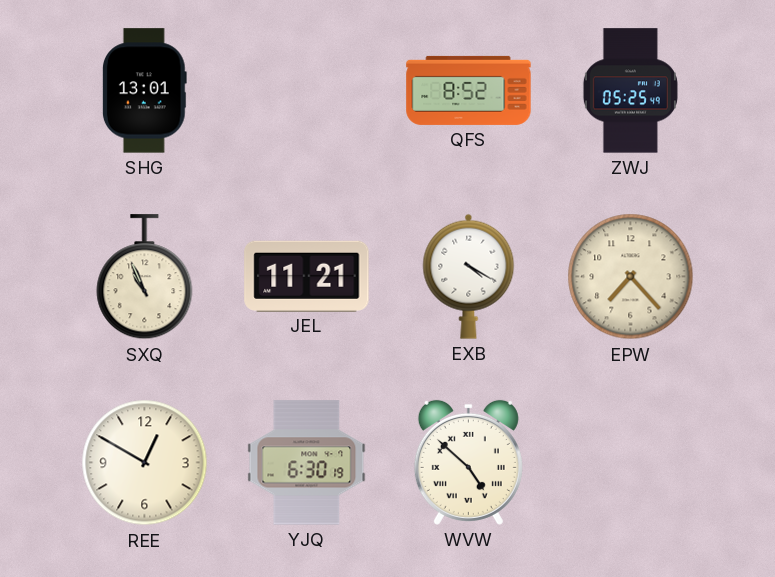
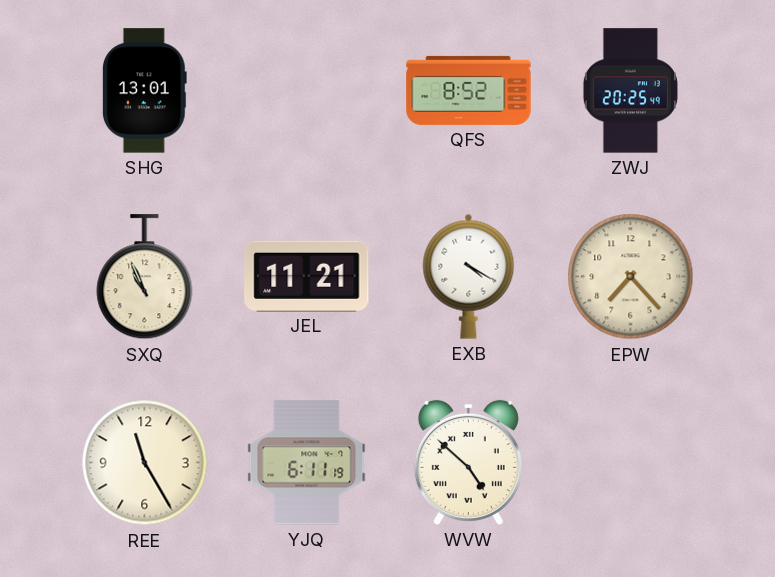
ZWJ: 05:25 -> 20:25 (630, 91)
REE: 12:50 -> 11:25 (145, 463)
YJQ: 6:30 -> 6:11 (307, 463)
